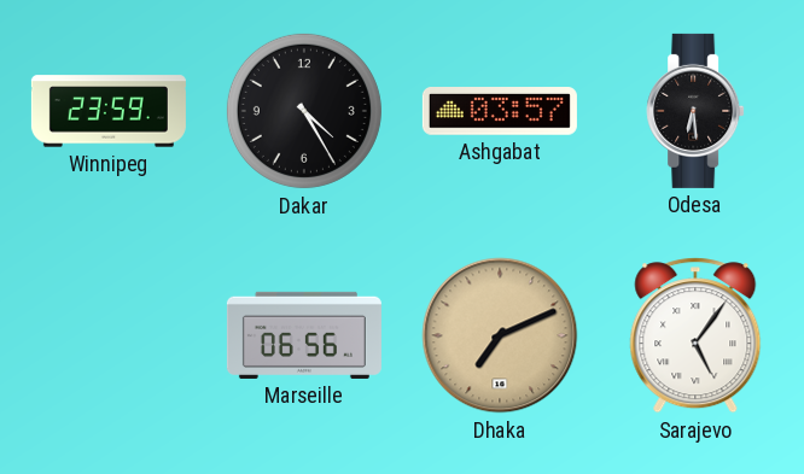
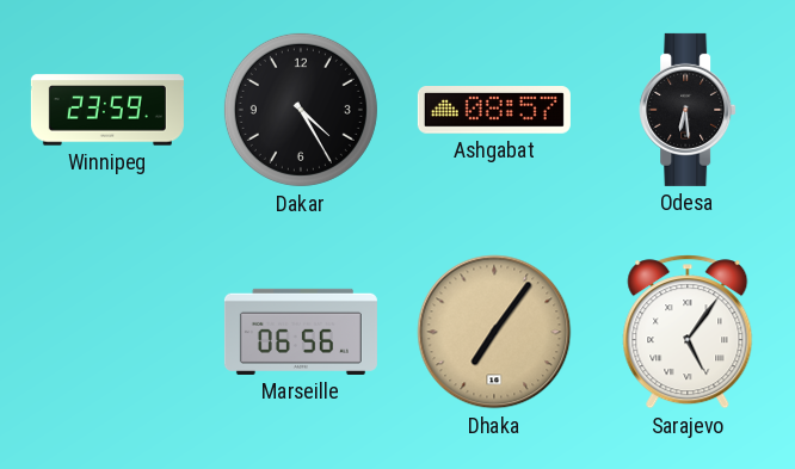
Ashgabat: 03:57 -> 08:57 (494, 111)
Dhaka: 7:11 -> 7:06 (494, 332)
